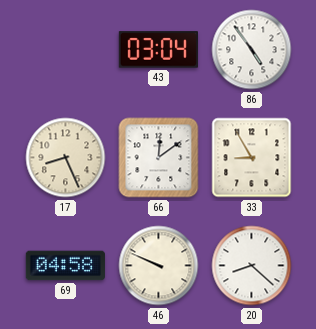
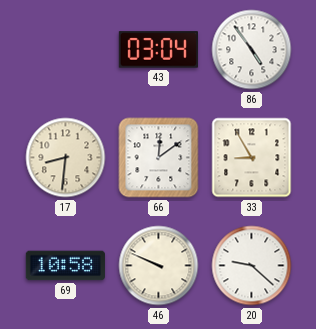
17: 8:26 -> 8:31 (66, 158)
69: 04:58 -> 10:58 (65, 266)
20: 8:22 -> 9:22 (252, 266)
